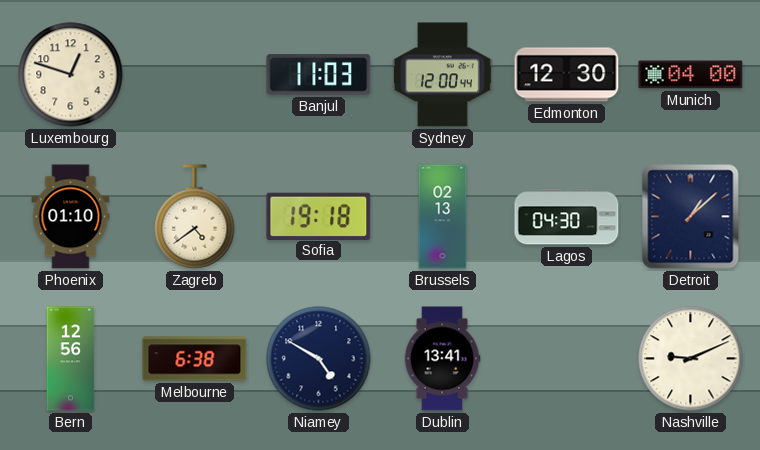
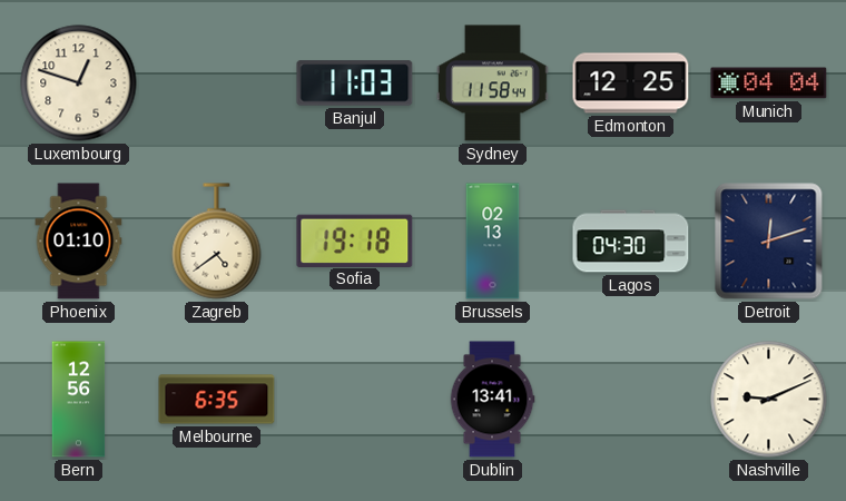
Sydney: 12:00 -> 11:58 (492, 83)
Edmonton: 12:30 -> 12:25 (631, 83)
Munich: 04:00 -> 04:04 (769, 83)
Detroit: 1:08 -> 12:12 (769, 242)
Melbourne: 6:38 -> 6:35 (217, 400)
Niamey: 4:50 -> none (319, 359)
